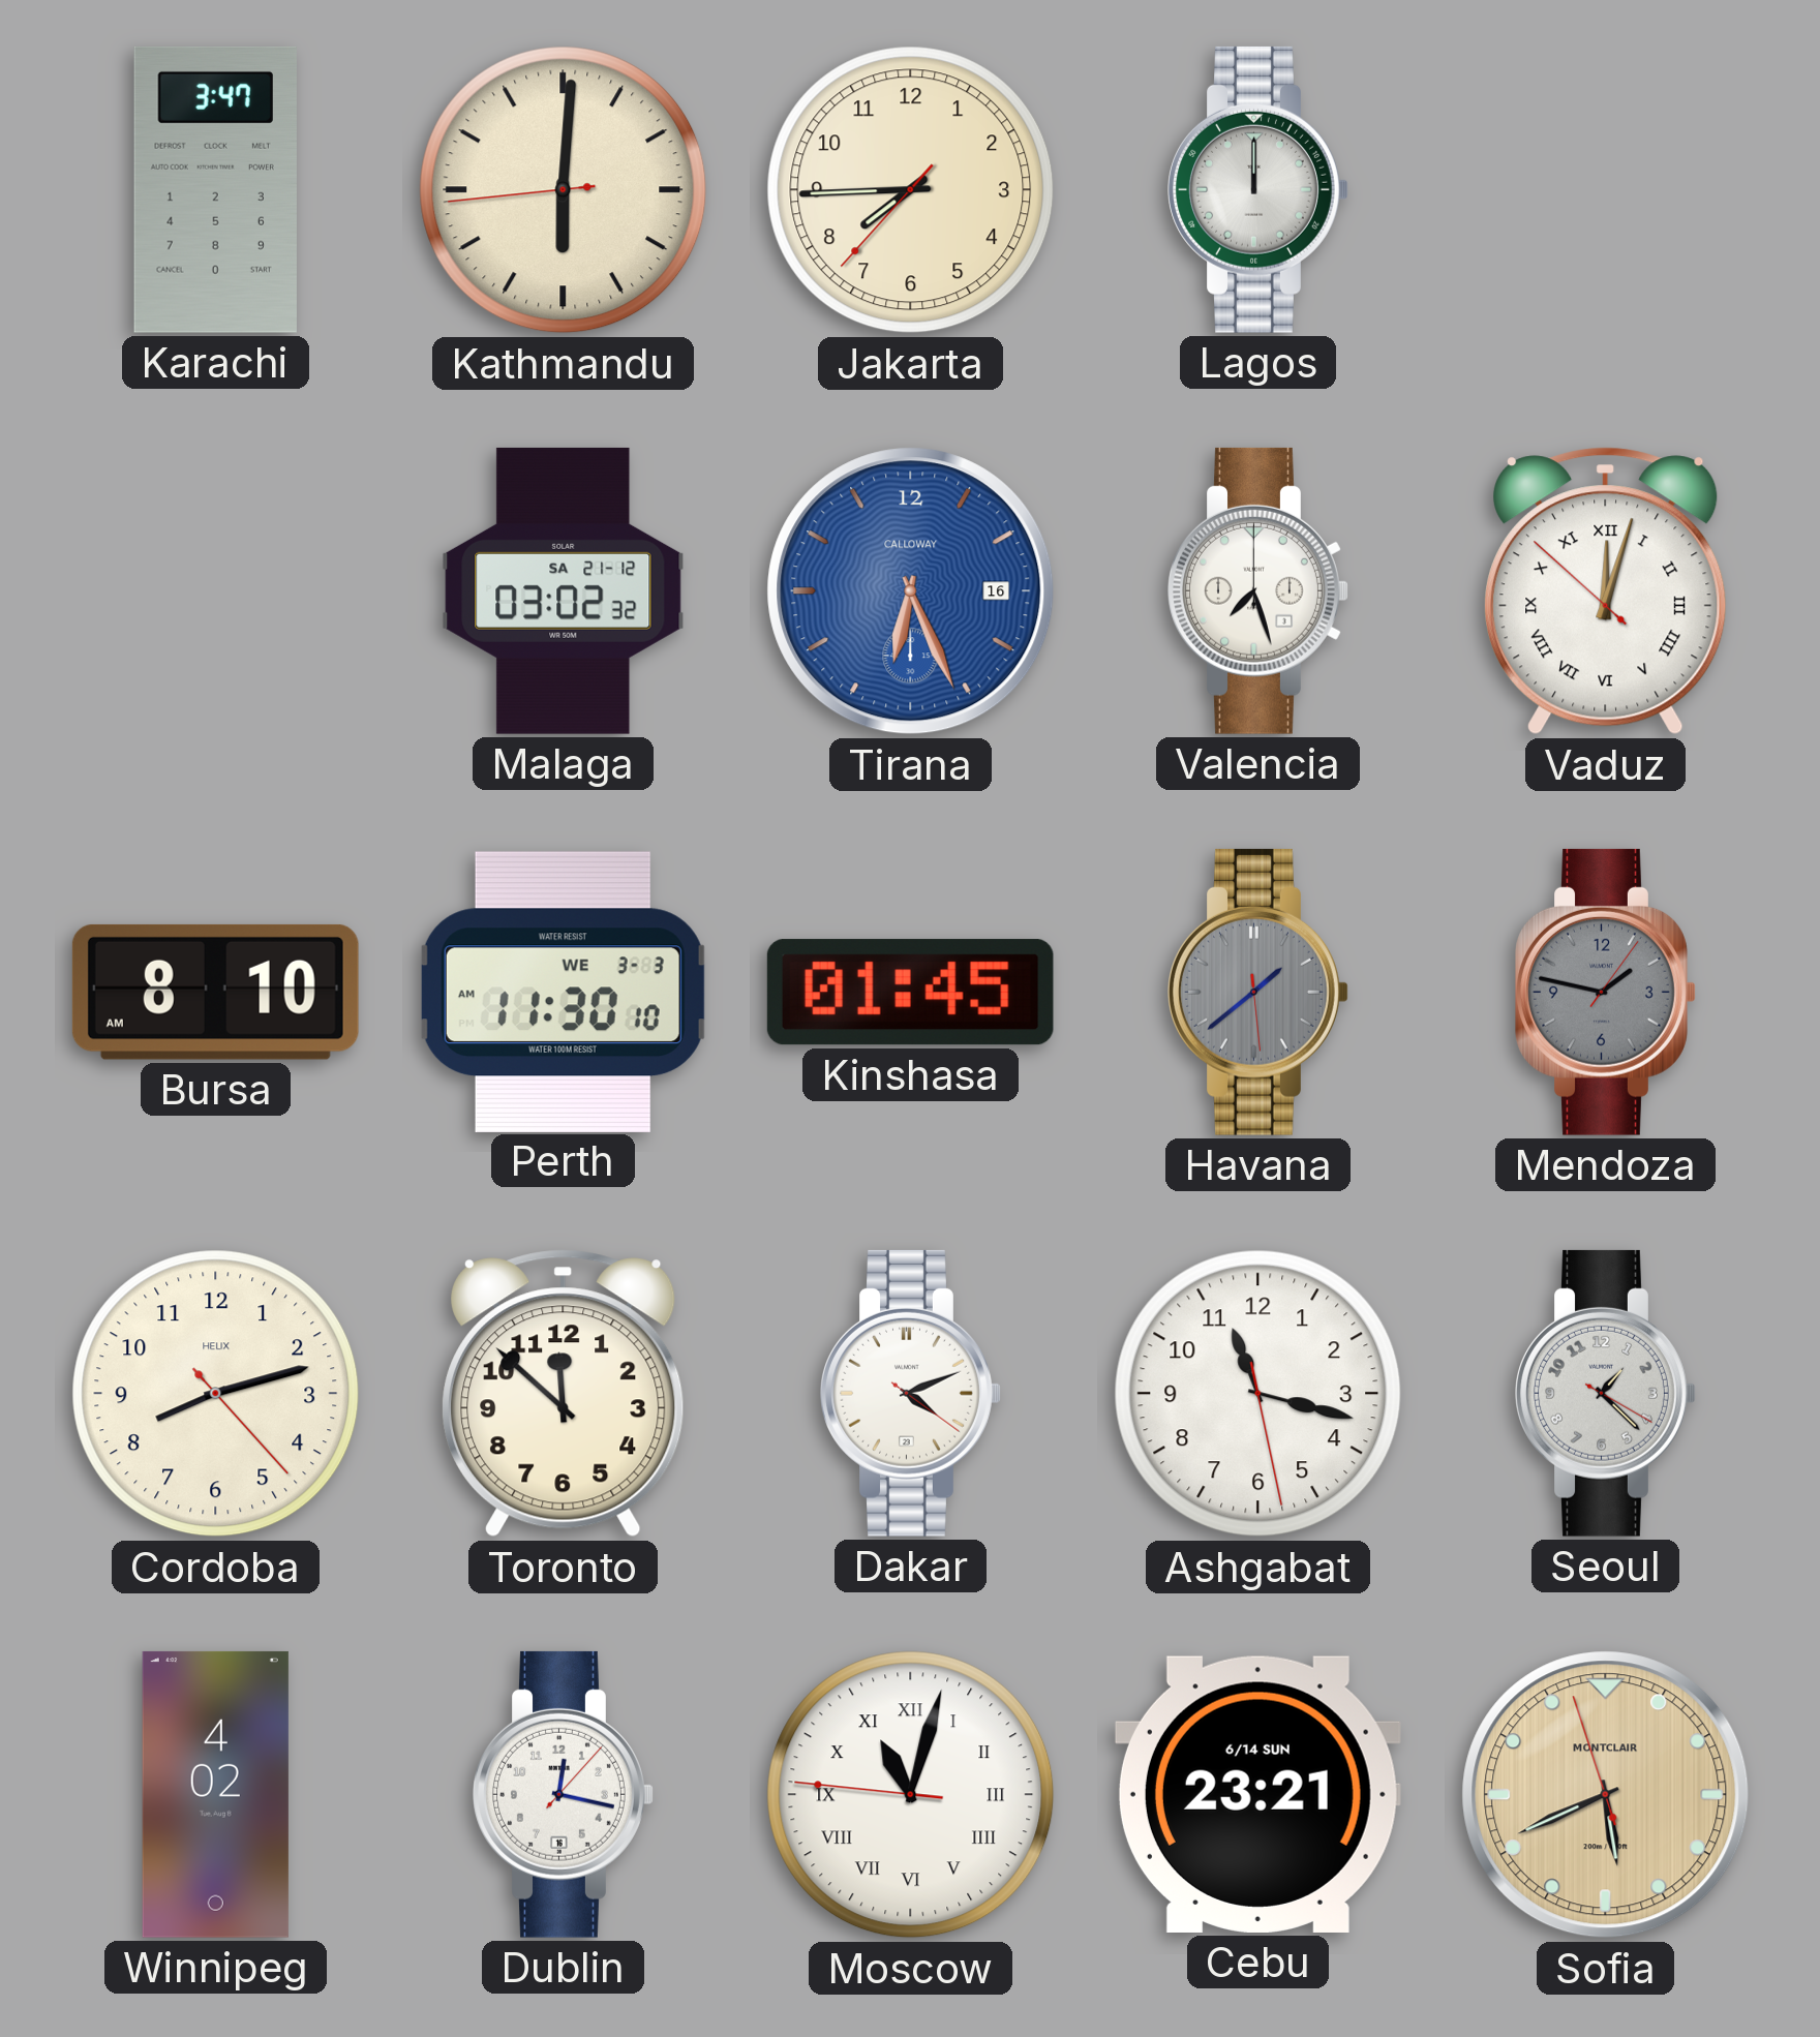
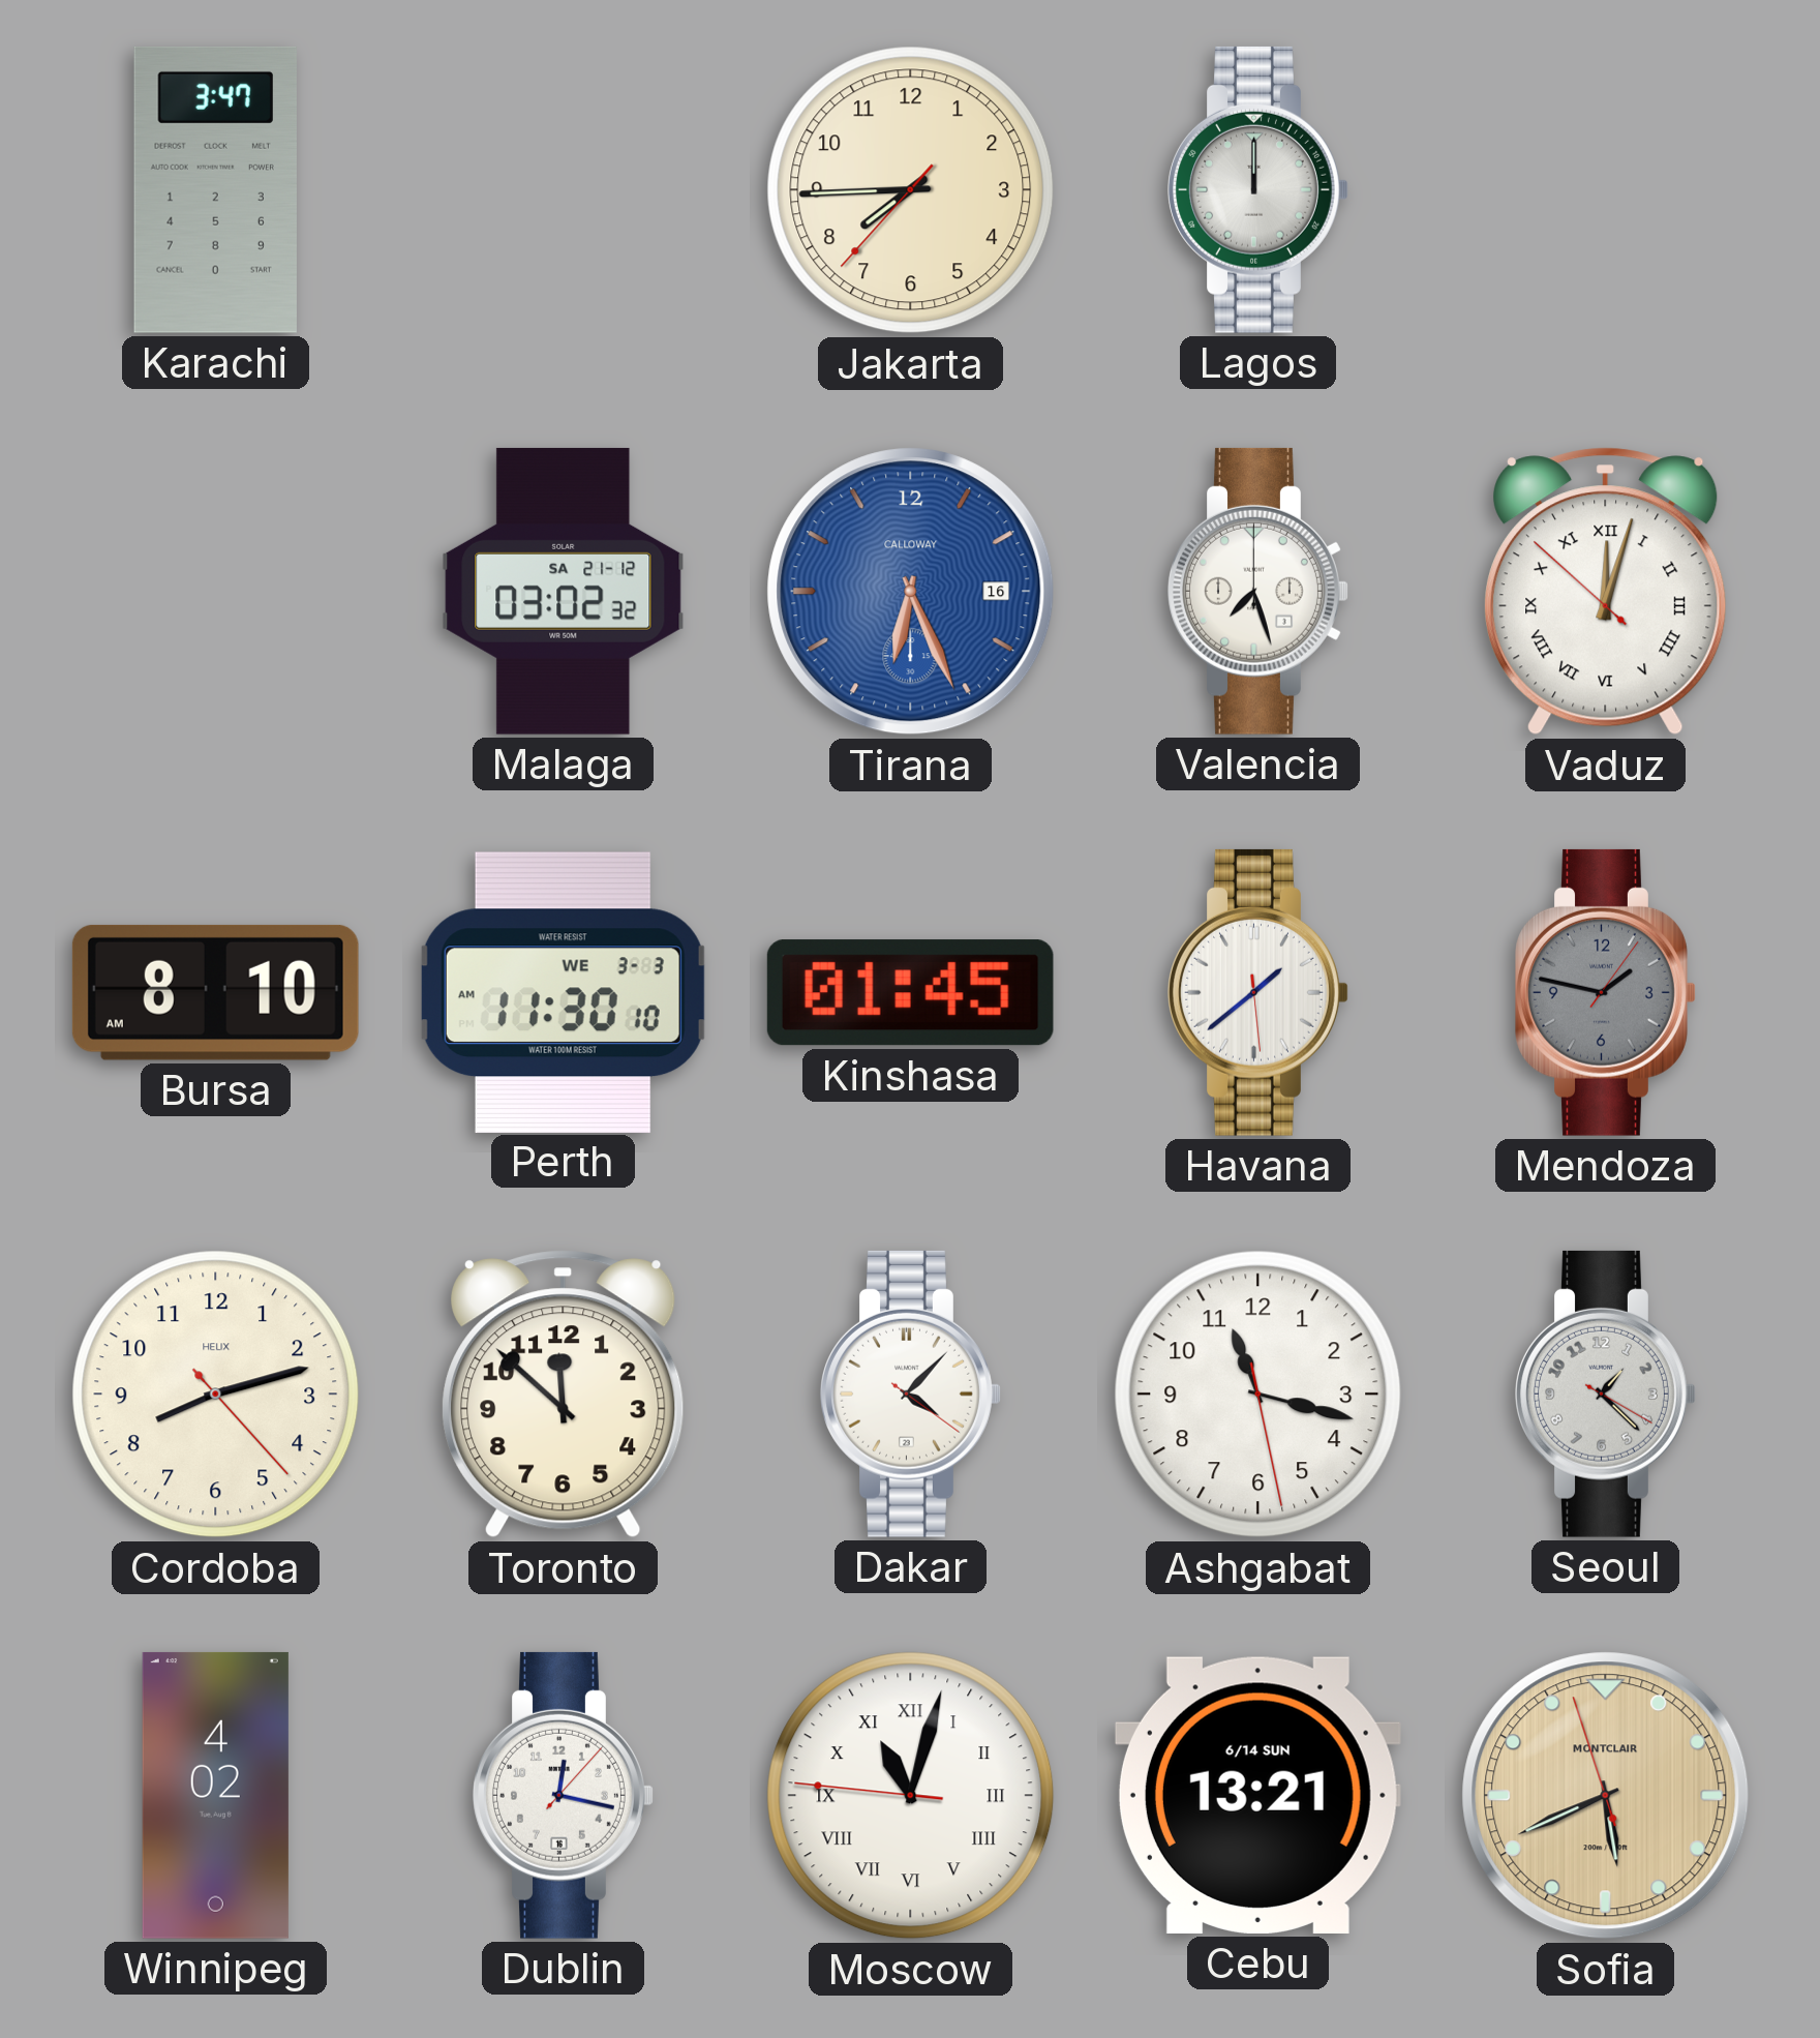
Kathmandu: 6:00 -> none (564, 190)
Havana dial: grey -> white (1258, 992)
Dakar: 4:11 -> 4:07 (911, 1393)
Cebu: 23:21 -> 13:21 (1257, 1795)
